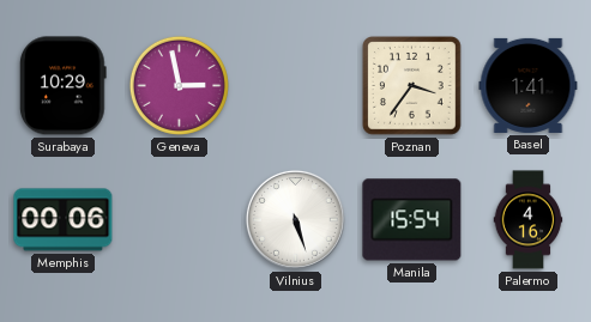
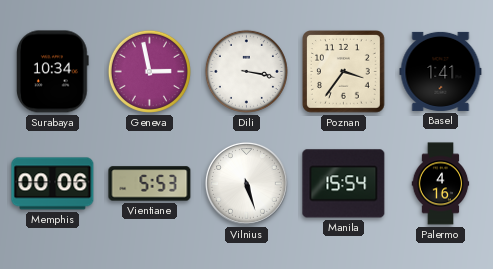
Surabaya: 10:29 -> 10:34 (53, 72)
Dili: none -> 3:17 (246, 71)
Vientiane: none -> 5:53 (150, 184)
